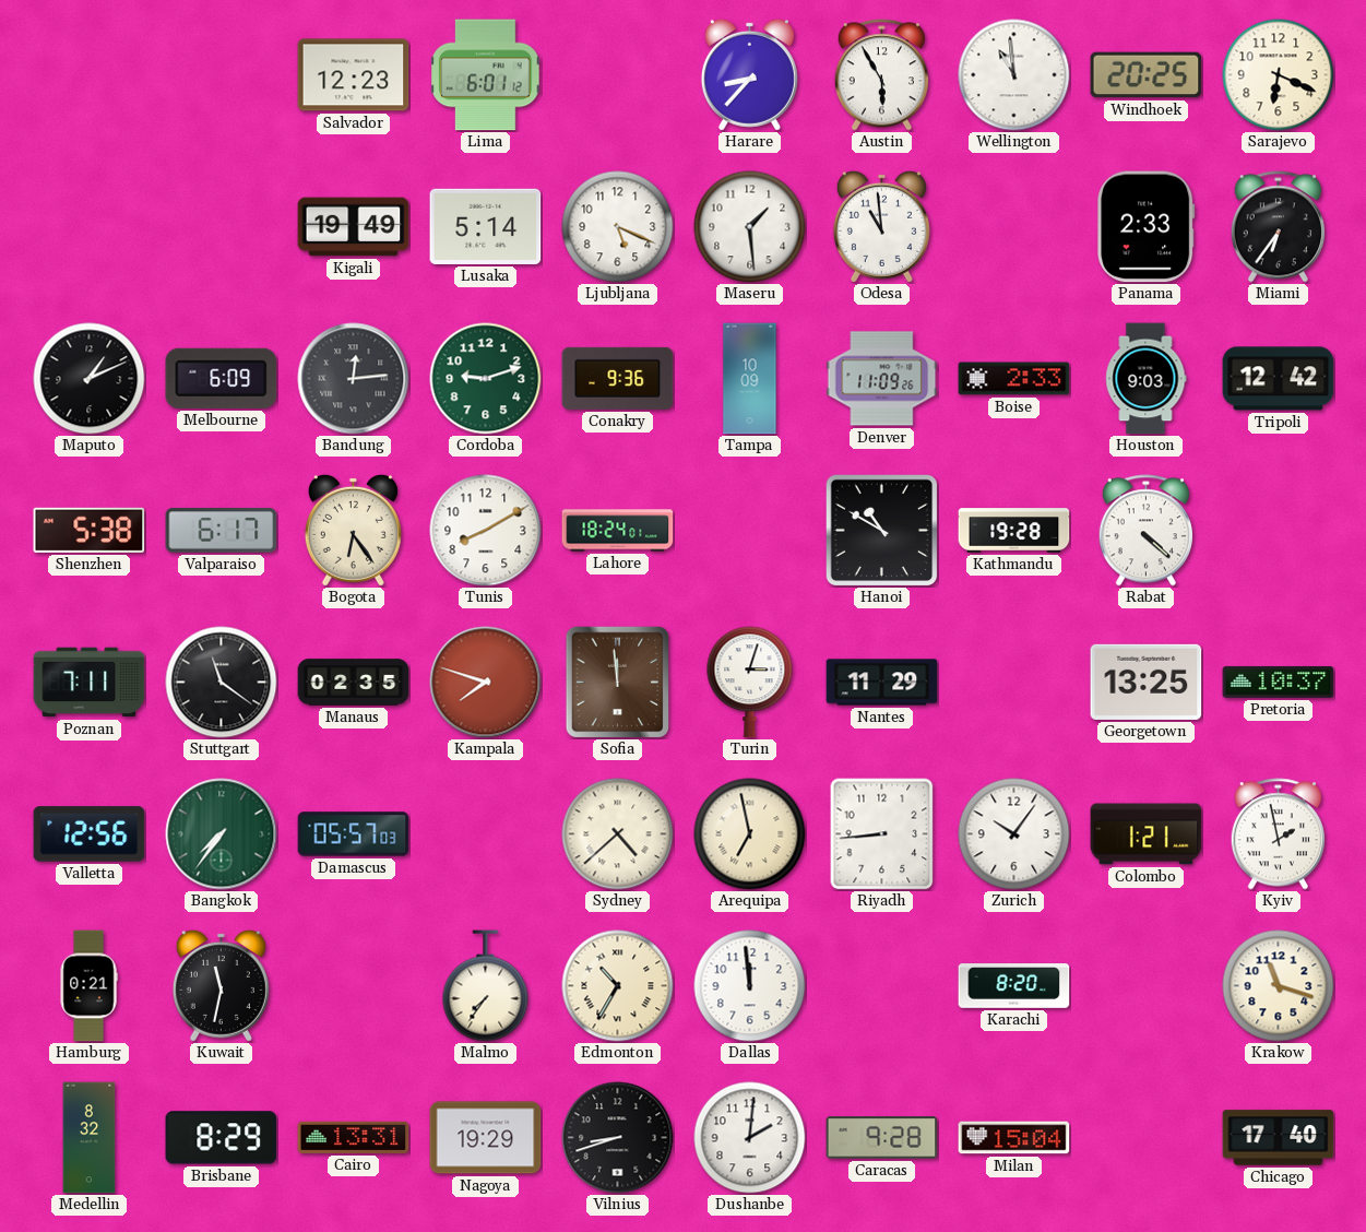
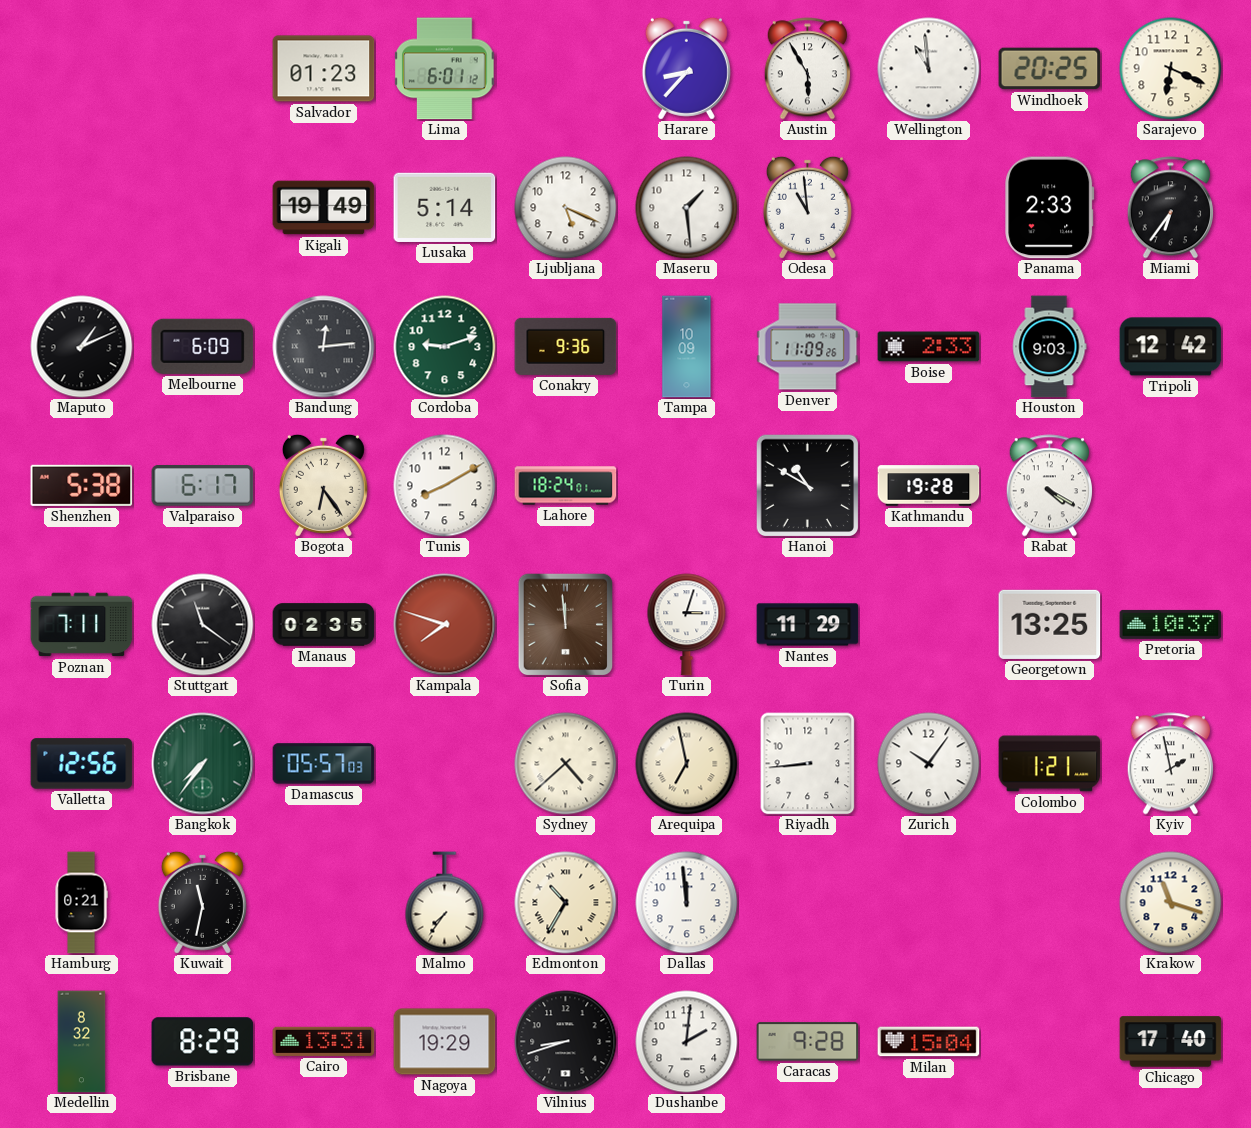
Salvador: 12:23 -> 01:23 (324, 69)
Rabat: 4:22 -> 4:20 (1049, 486)
Karachi: 8:20 -> none (1014, 986)
